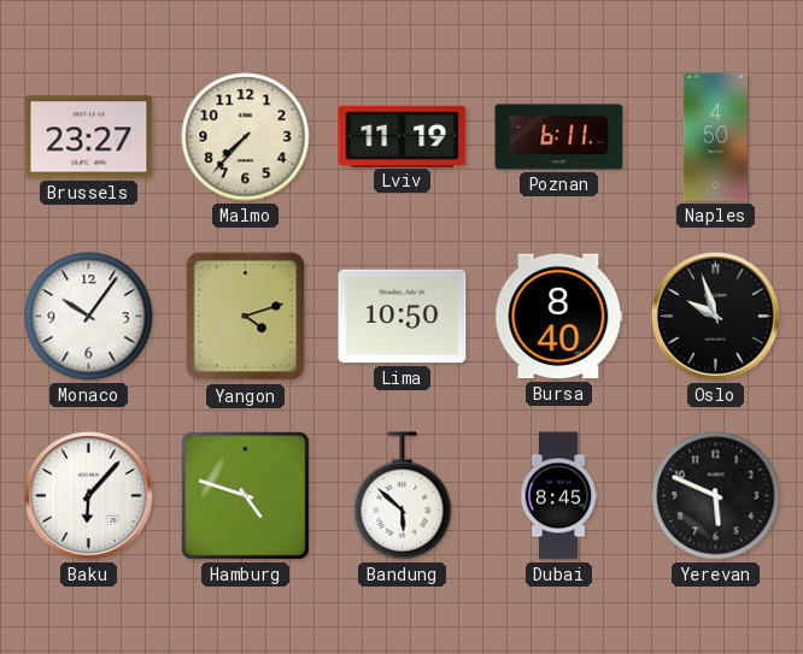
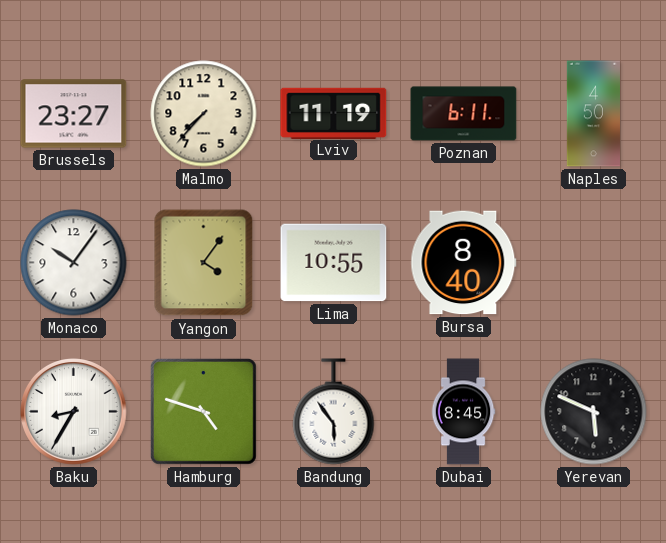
Yangon: 4:12 -> 4:06 (204, 263)
Lima: 10:50 -> 10:55 (334, 263)
Oslo: 9:57 -> none (716, 317)
Baku: 6:07 -> 8:35 (74, 412)
Bandung: 5:52 -> 5:54 (334, 412)
